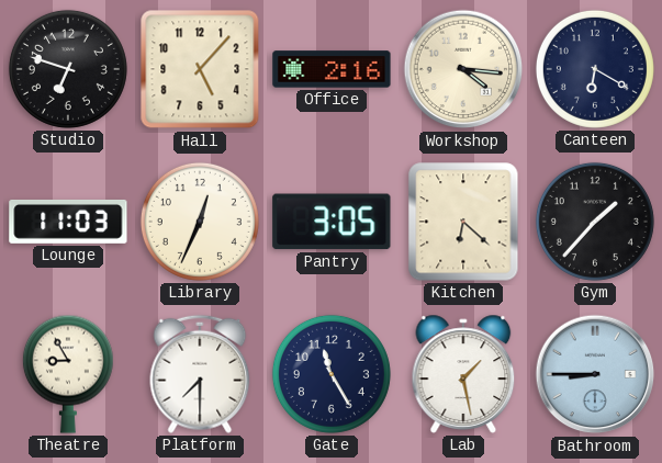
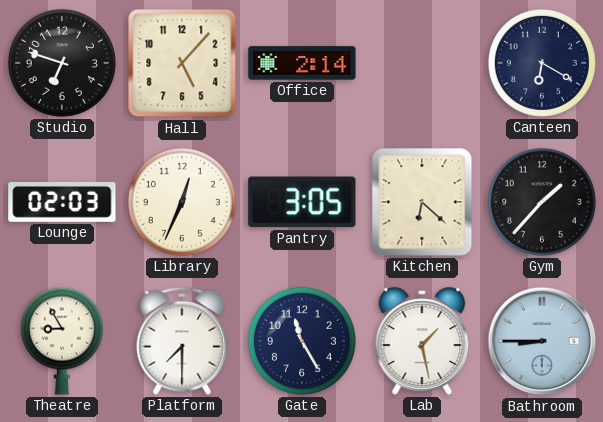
Office: 2:16 -> 2:14 (302, 63)
Workshop: 4:16 -> none (463, 69)
Lounge: 11:03 -> 02:03 (62, 202)
